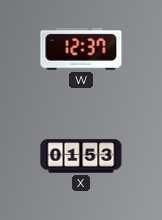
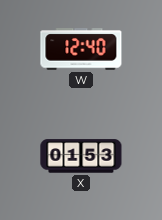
W: 12:37 -> 12:40 (81, 49)
